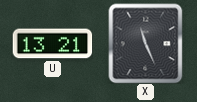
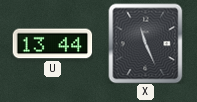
U: 13:21 -> 13:44 (52, 44)
